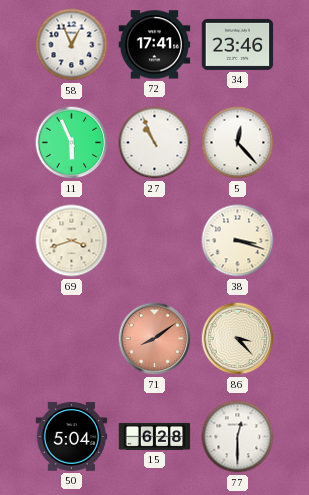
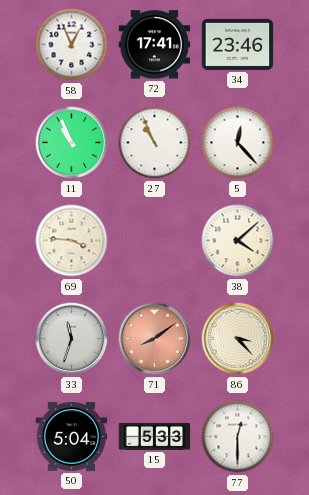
11: 5:56 -> 10:56 (72, 143)
69: 3:42 -> 3:46 (72, 241)
38: 3:18 -> 4:08 (238, 241)
33: none -> 11:33 (72, 339)
15: 6:28 -> 5:33 (155, 436)
